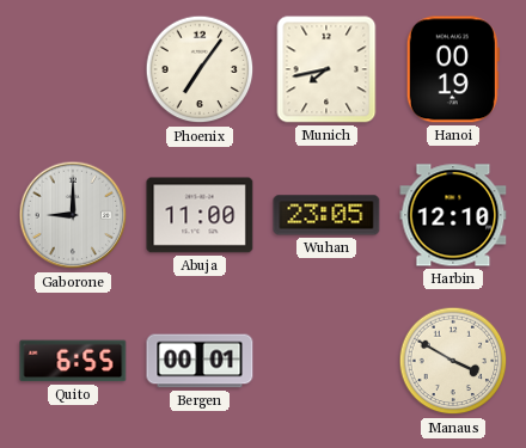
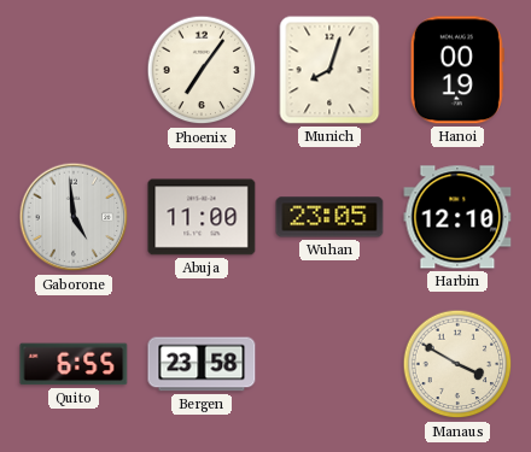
Munich: 7:43 -> 8:03 (329, 70)
Gaborone: 9:00 -> 4:59 (74, 217)
Bergen: 00:01 -> 23:58 (202, 364)
